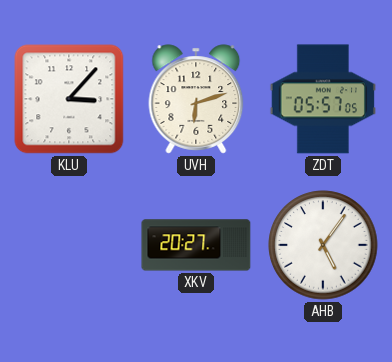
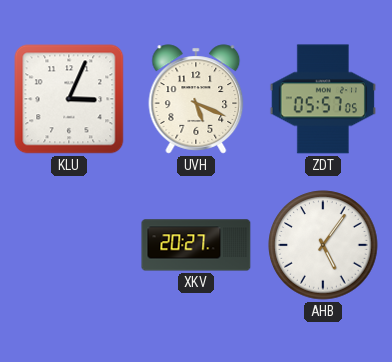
KLU: 3:07 -> 3:04 (69, 99)
UVH: 6:12 -> 5:19 (196, 99)
